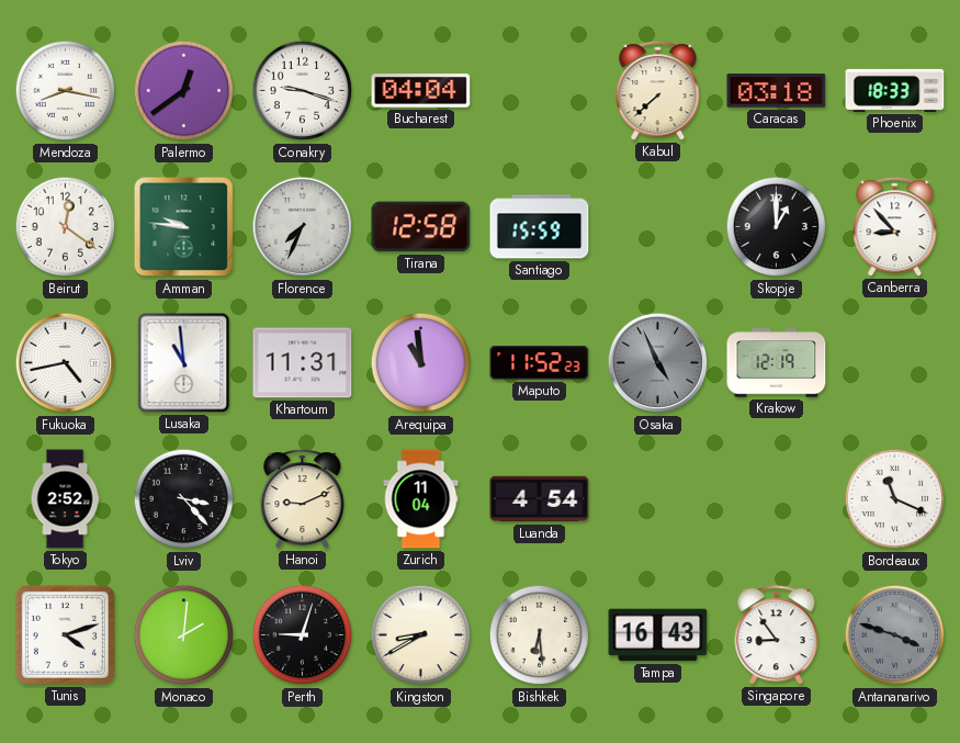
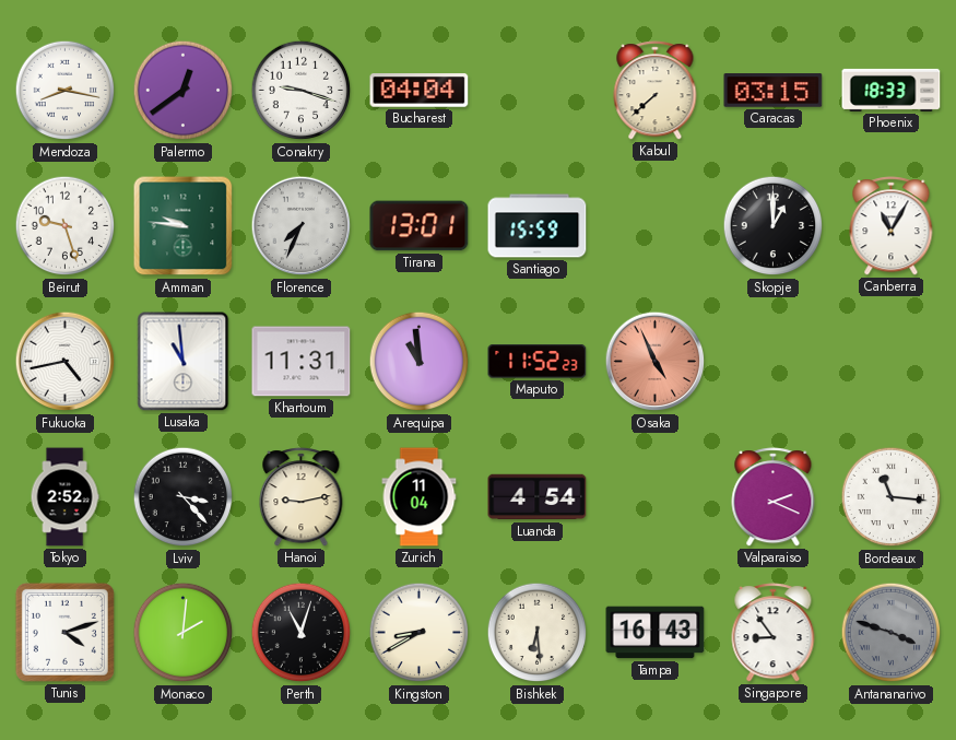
Caracas: 03:18 -> 03:15 (774, 91)
Beirut: 12:21 -> 9:27 (66, 226)
Tirana: 12:58 -> 13:01 (420, 226)
Canberra: 8:53 -> 11:05 (892, 226)
Osaka dial: grey -> salmon (656, 362)
Krakow: 12:19 -> none (777, 363)
Hanoi: 9:11 -> 9:13 (302, 497)
Valparaiso: none -> 2:19 (774, 497)
Bordeaux: 11:19 -> 11:16 (892, 497)
Perth: 9:03 -> 11:03 (302, 633)
